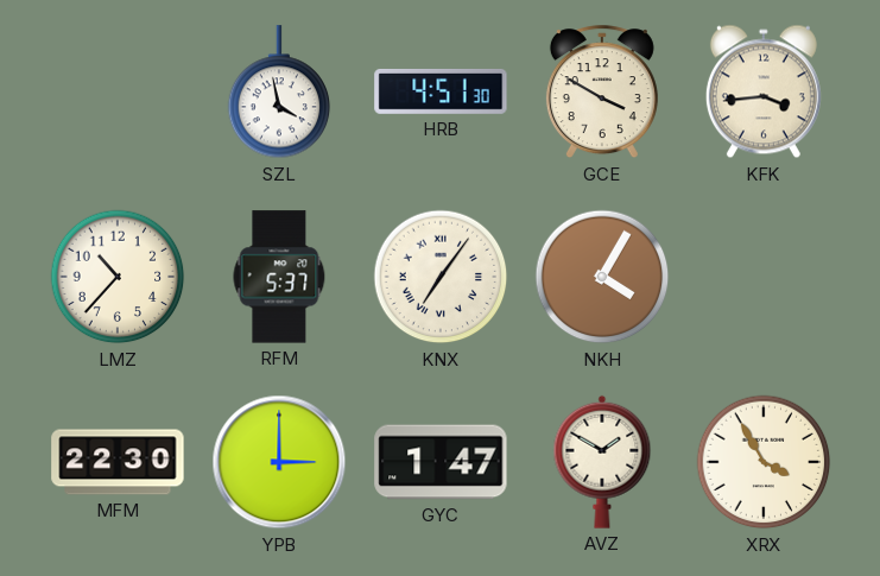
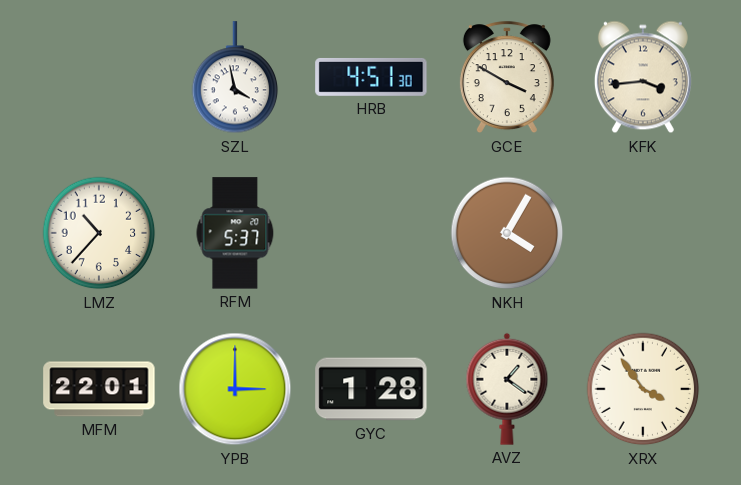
KNX: 7:06 -> none (441, 277)
MFM: 22:30 -> 22:01 (99, 389)
GYC: 1:47 -> 1:28 (371, 389)
AVZ: 1:50 -> 1:21 (507, 389)
XRX: 3:55 -> 3:54 (643, 389)
